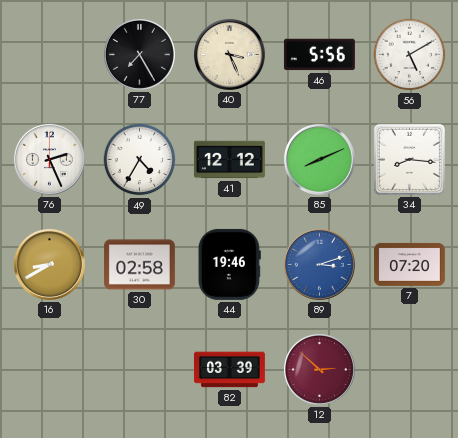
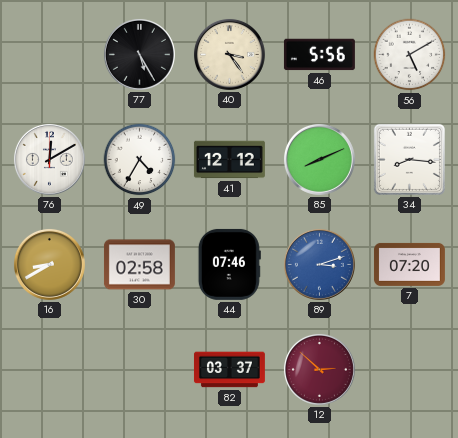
77: 7:25 -> 5:25 (139, 54)
40: 3:26 -> 3:24 (229, 54)
76: 2:26 -> 12:10 (49, 159)
44: 19:46 -> 07:46 (229, 264)
82: 03:39 -> 03:37 (229, 370)
